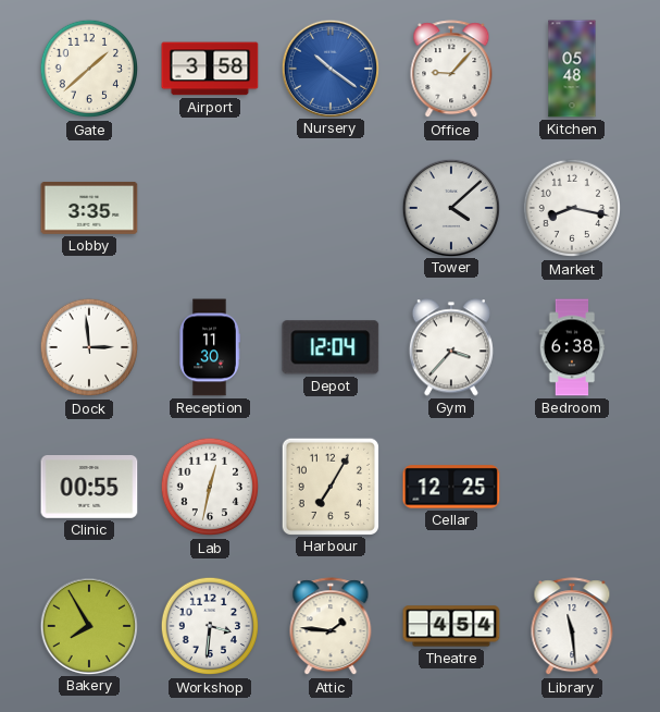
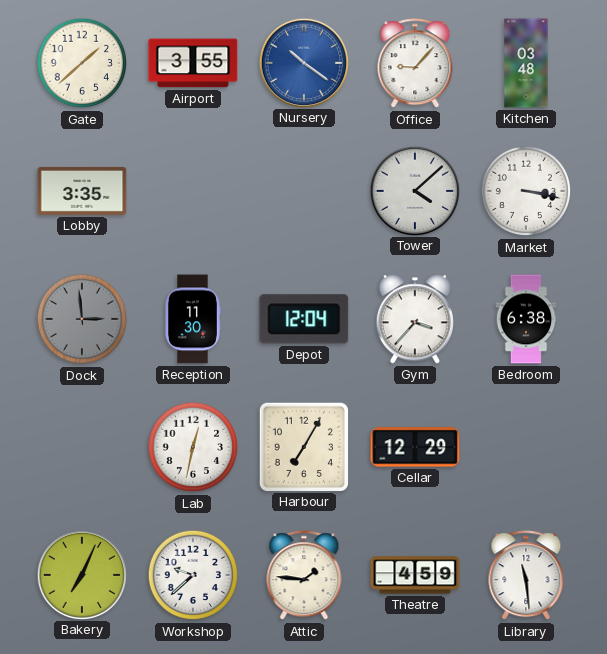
Airport: 3:58 -> 3:55 (193, 63)
Kitchen: 05:48 -> 03:48 (526, 63)
Market: 8:17 -> 3:17 (526, 191)
Dock dial: white -> grey (82, 319)
Clinic: 00:55 -> none (89, 488)
Cellar: 12:25 -> 12:29 (415, 447)
Bakery: 7:55 -> 7:04 (81, 574)
Workshop: 3:31 -> 9:38 (193, 575)
Theatre: 4:54 -> 4:59 (415, 575)
